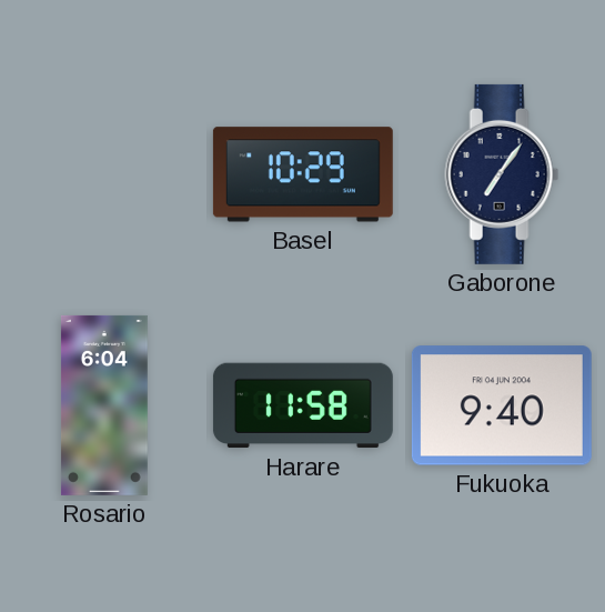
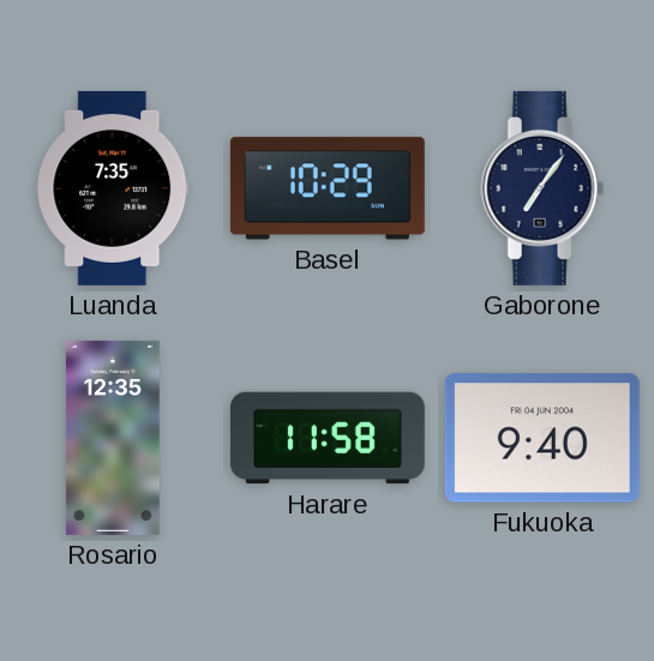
Luanda: none -> 7:35 (113, 188)
Rosario: 6:04 -> 12:35 (113, 438)
